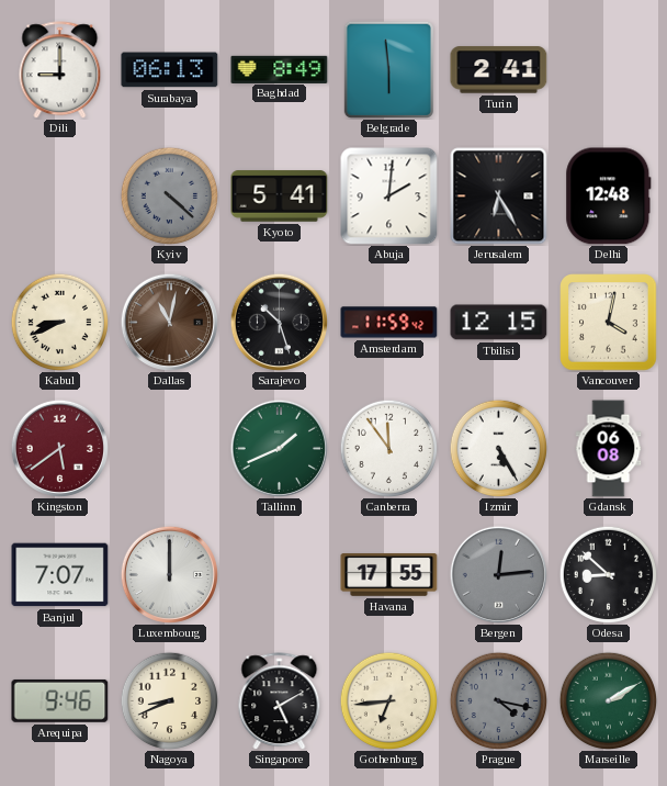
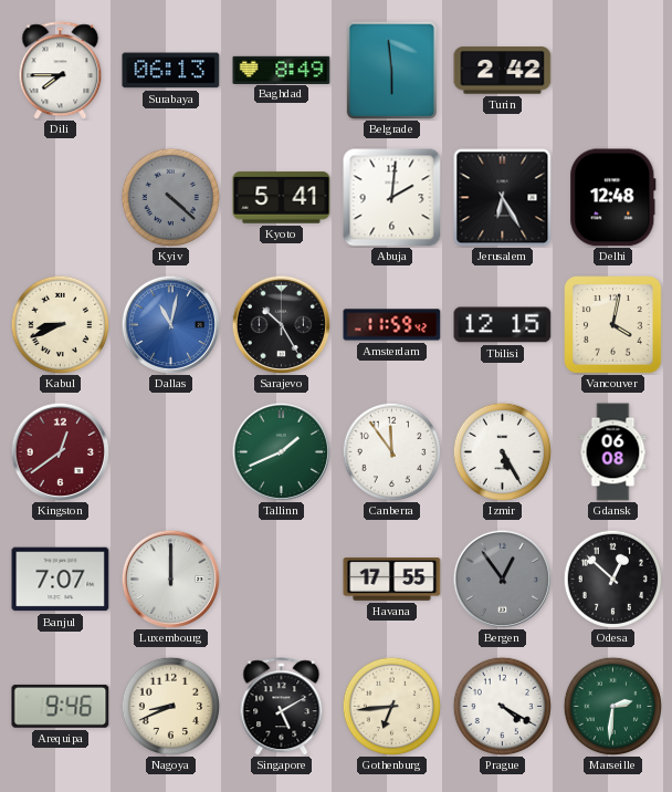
Dili: 9:00 -> 7:45 (61, 71)
Turin: 2:41 -> 2:42 (503, 71)
Dallas dial: brown -> blue (170, 324)
Sarajevo: 10:27 -> 10:25 (281, 324)
Kingston: 5:39 -> 12:39 (60, 451)
Bergen: 12:14 -> 12:54 (502, 579)
Odesa: 8:52 -> 12:52 (612, 579)
Prague: 4:17 -> 4:20 (502, 706)
Prague dial: grey -> white (502, 706)
Marseille: 2:10 -> 2:31 (612, 706)
